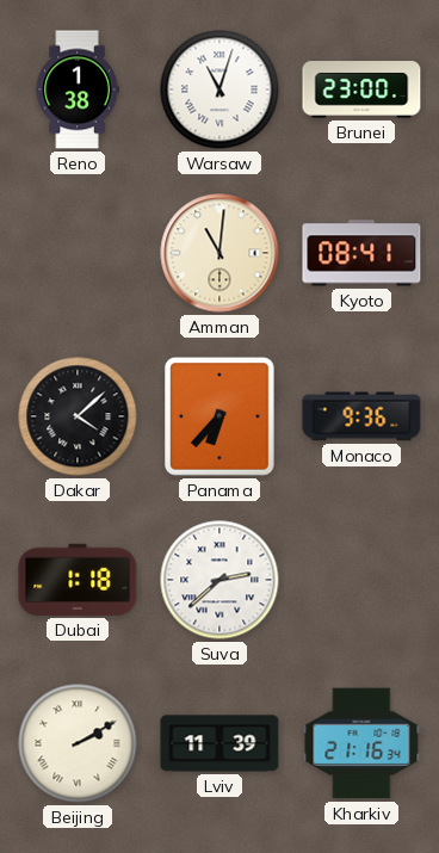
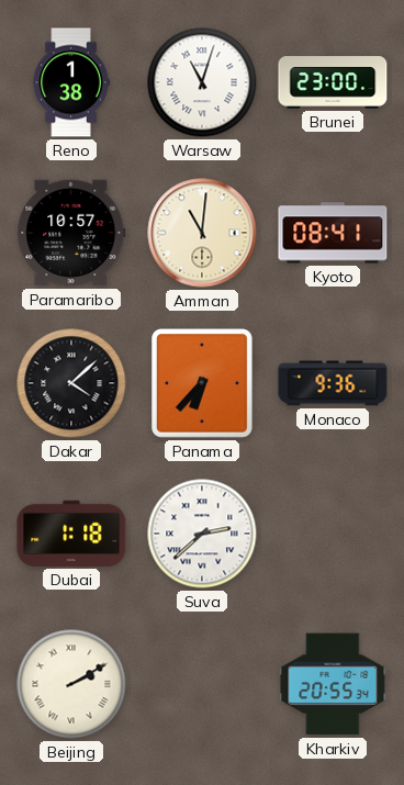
Paramaribo: none -> 10:57 (71, 233)
Lviv: 11:39 -> none (219, 743)
Kharkiv: 21:16 -> 20:55 (333, 684)
